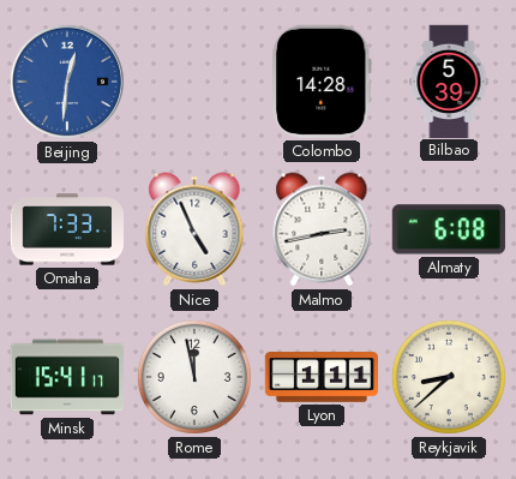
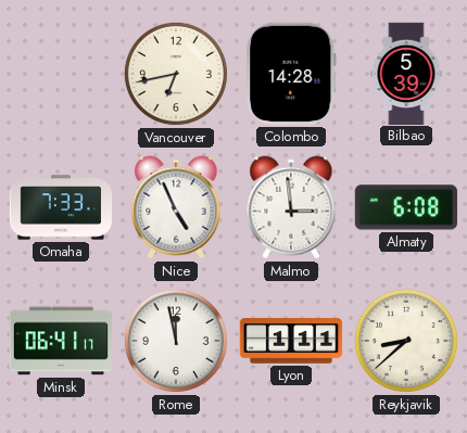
Beijing: 12:31 -> none (67, 82)
Vancouver: none -> 6:43 (176, 74)
Malmo: 2:43 -> 2:59 (291, 207)
Minsk: 15:41 -> 06:41 (60, 341)
